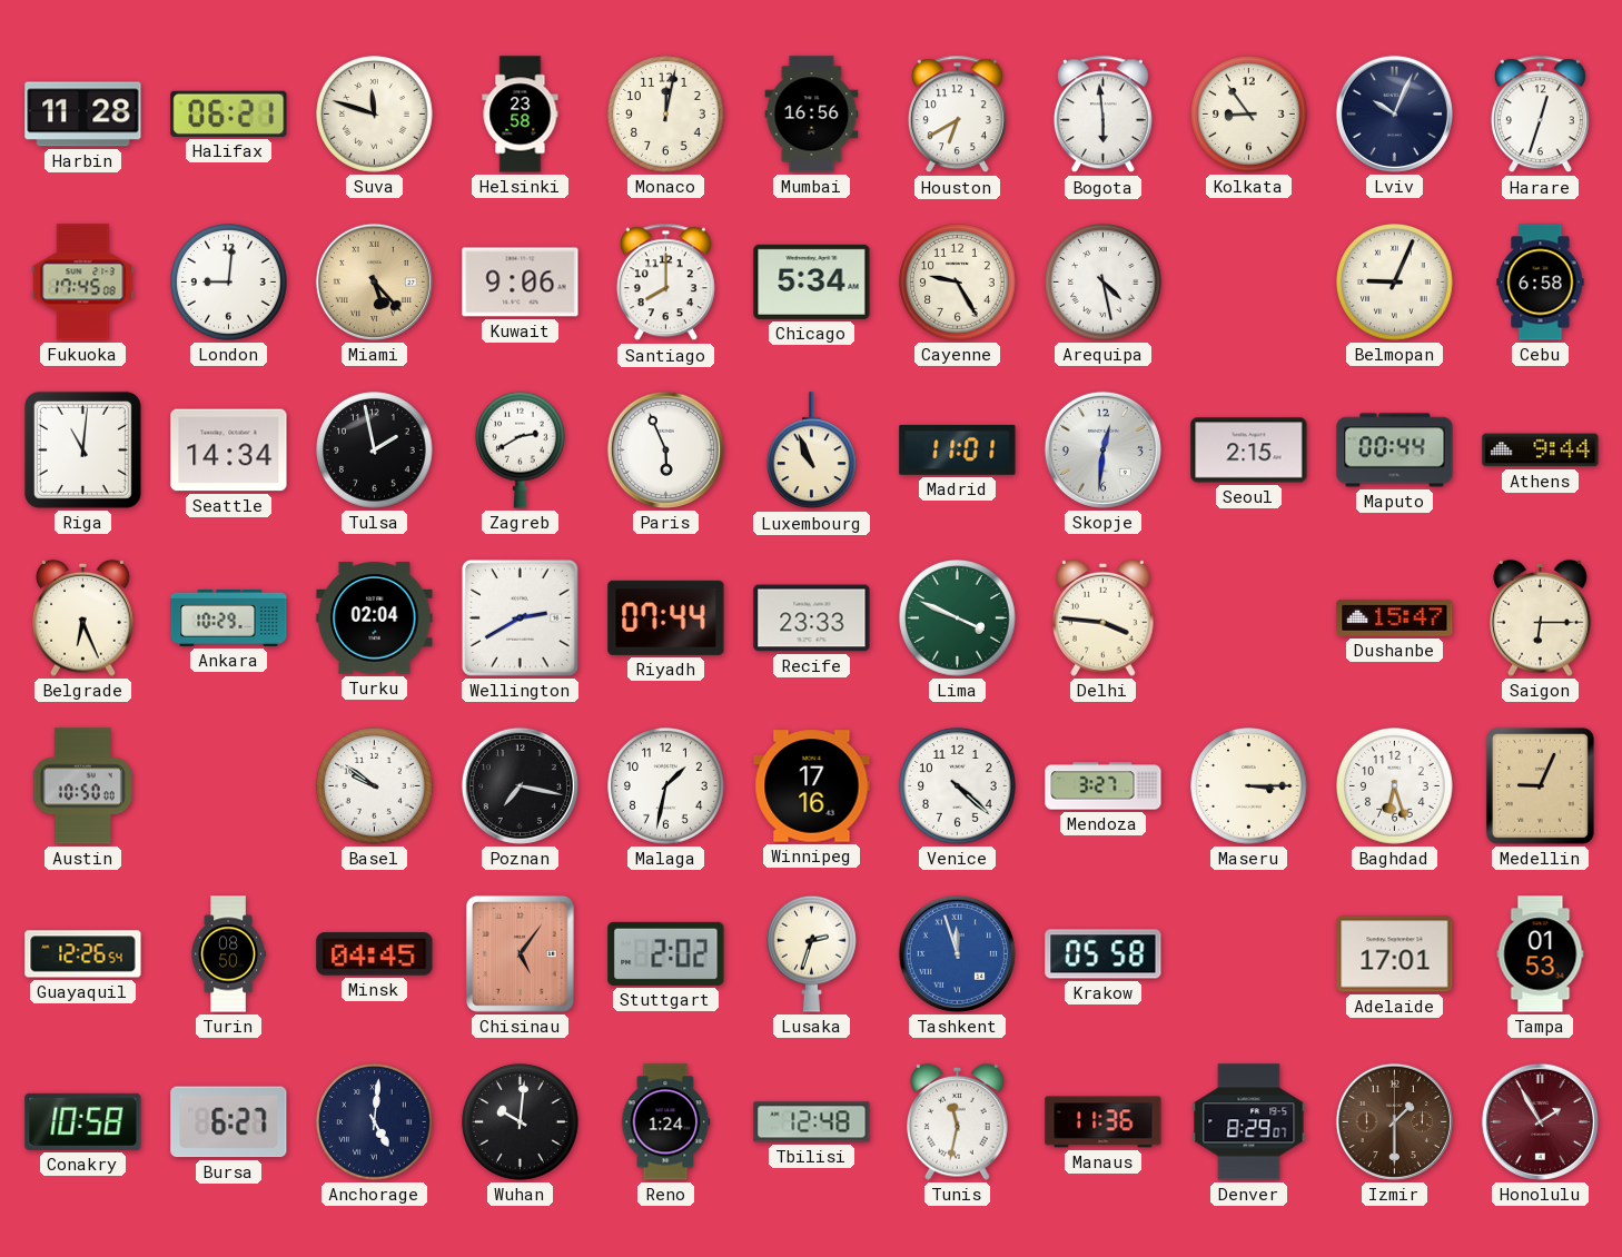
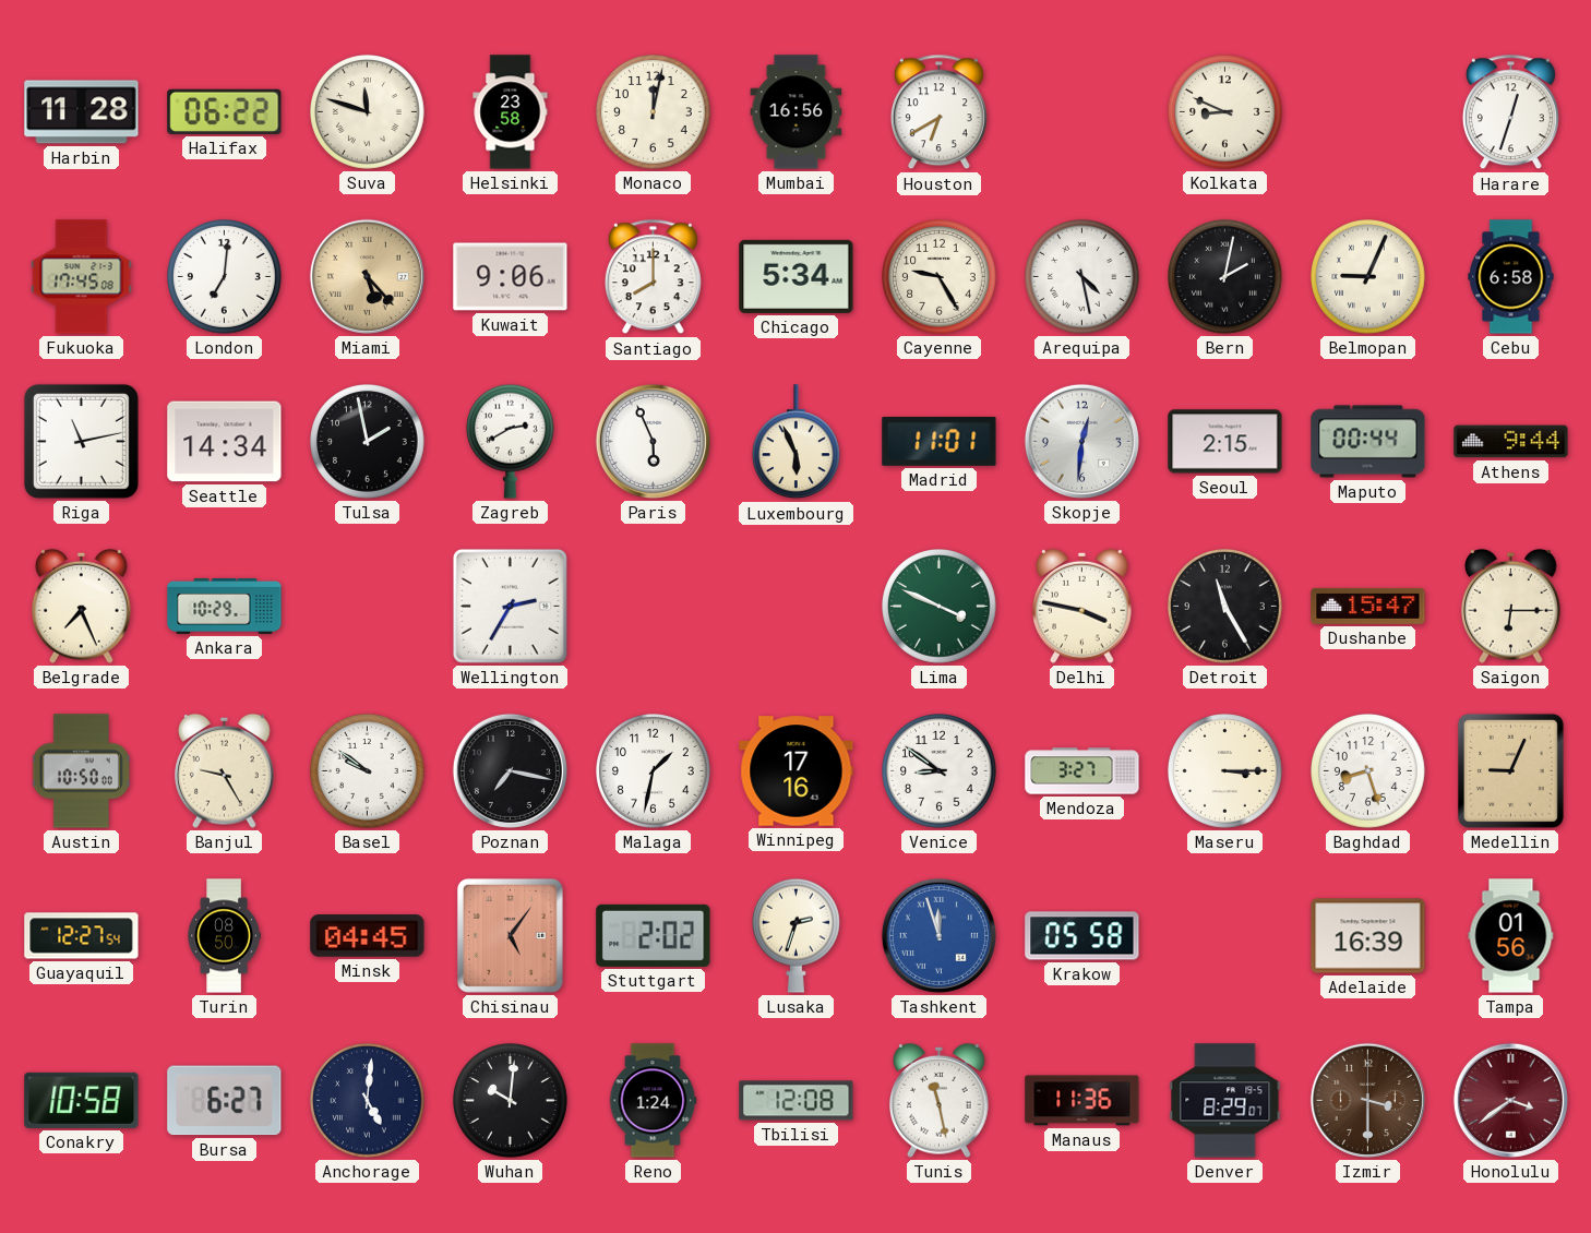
Halifax: 06:21 -> 06:22 (225, 111)
Bogota: 5:59 -> none (1102, 115)
Kolkata: 8:54 -> 8:49 (1225, 112)
Lviv: 10:04 -> none (1394, 113)
London: 9:01 -> 7:01 (225, 277)
Bern: none -> 2:02 (1225, 277)
Riga: 11:01 -> 11:13 (81, 441)
Luxembourg: 10:56 -> 5:56 (795, 442)
Belgrade: 6:26 -> 7:26 (82, 606)
Turku: 02:04 -> none (375, 618)
Wellington: 2:40 -> 2:35 (510, 606)
Riyadh: 07:44 -> none (666, 617)
Recife: 23:33 -> none (812, 618)
Delhi: 3:46 -> 3:47 (1082, 606)
Detroit: none -> 11:25 (1225, 607)
Banjul: none -> 9:25 (225, 770)
Venice: 4:22 -> 8:51 (940, 771)
Baghdad: 6:27 -> 8:27 (1368, 771)
Guayaquil: 12:26 -> 12:27 (82, 936)
Adelaide: 17:01 -> 16:39 (1368, 936)
Tampa: 01:53 -> 01:56 (1511, 936)
Tbilisi: 12:48 -> 12:08 (797, 1101)
Tunis: 11:32 -> 11:28 (940, 1100)
Izmir: 1:30 -> 3:30 (1367, 1100)
Honolulu: 1:55 -> 3:39 (1510, 1100)
